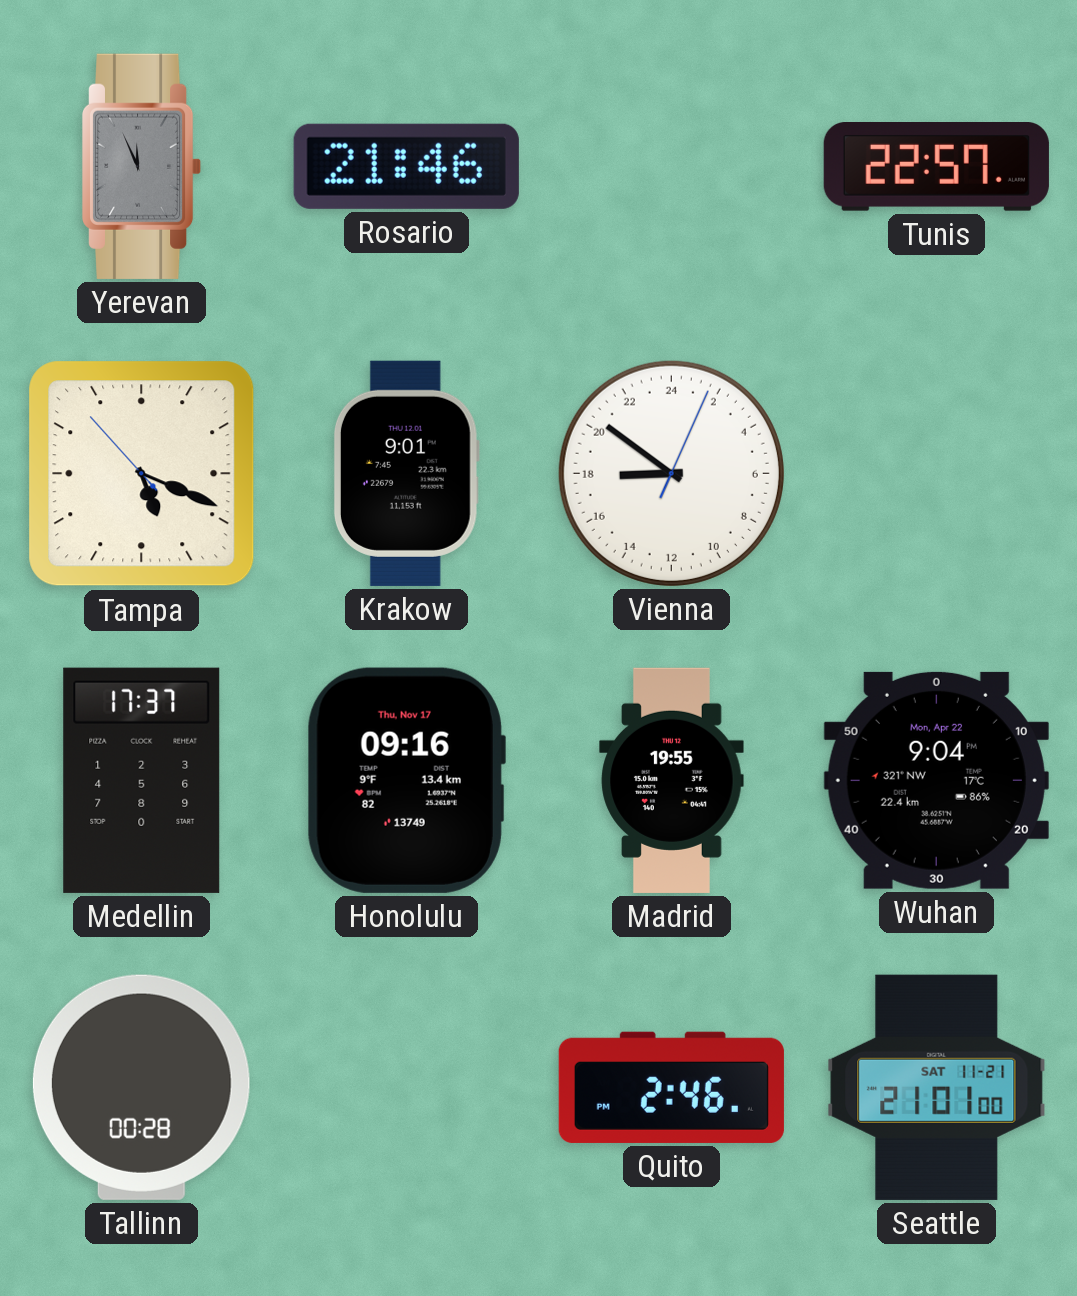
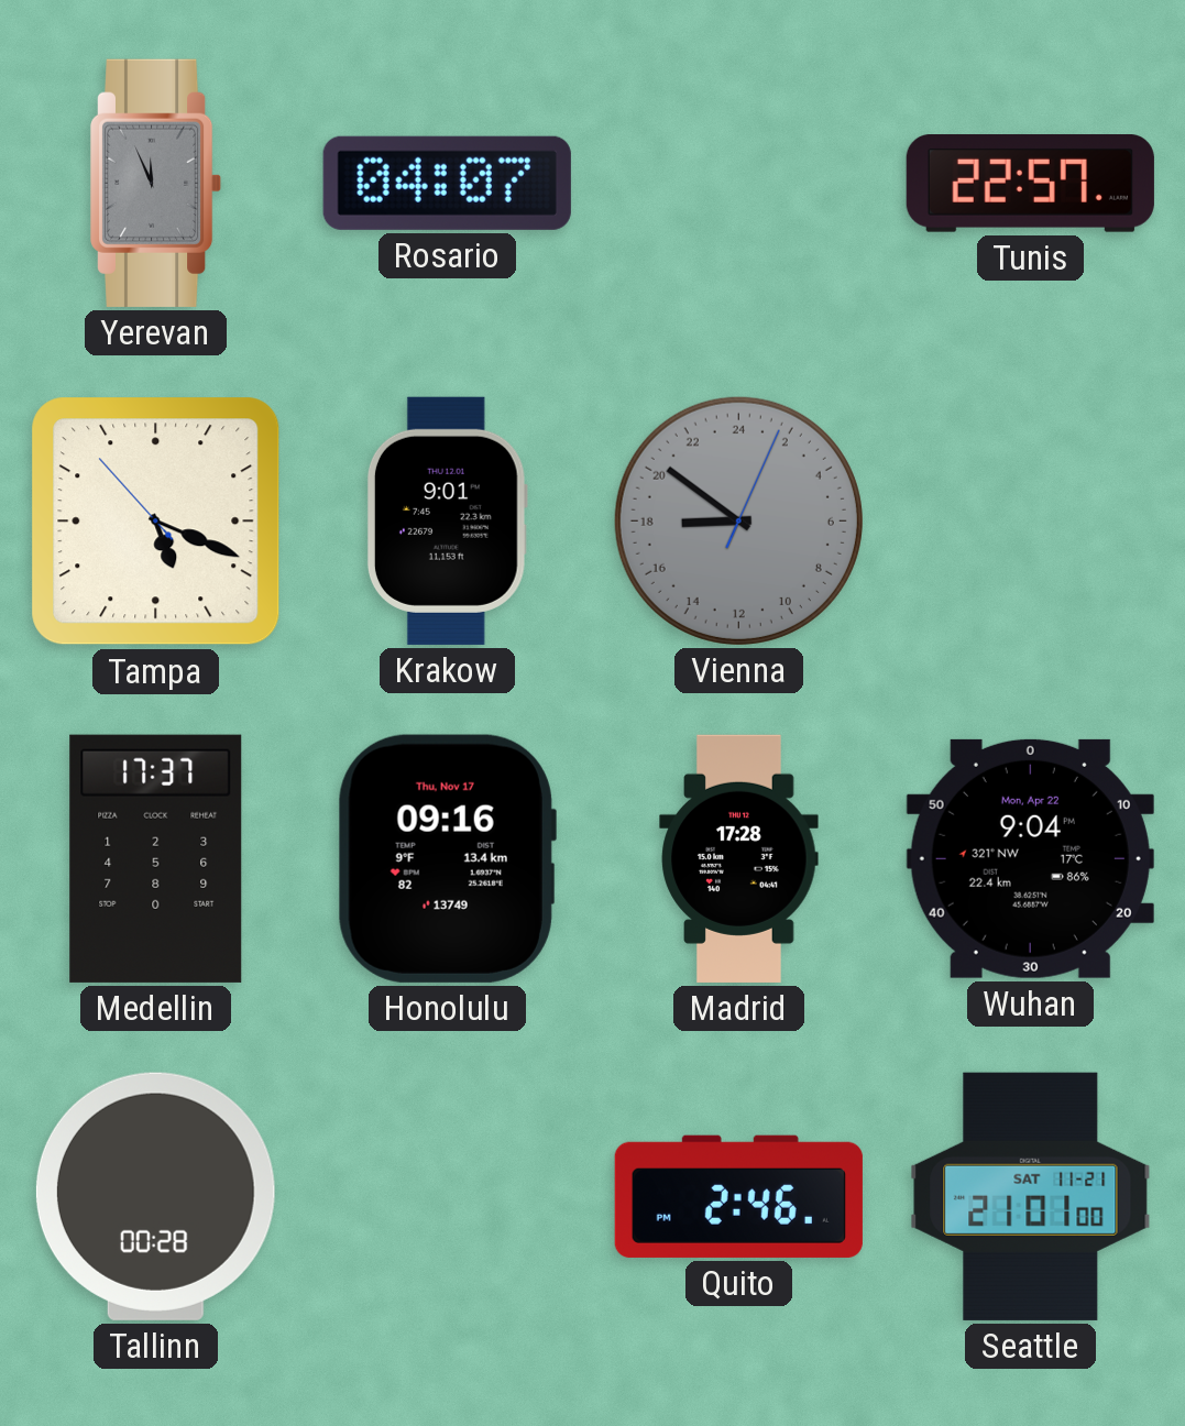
Rosario: 21:46 -> 04:07 (447, 183)
Vienna dial: white -> grey (738, 520)
Madrid: 19:55 -> 17:28 (739, 858)
